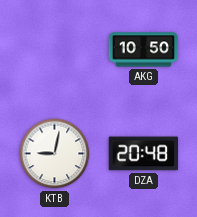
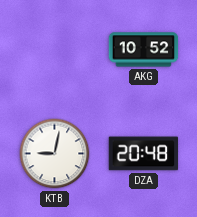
AKG: 10:50 -> 10:52 (144, 50)
